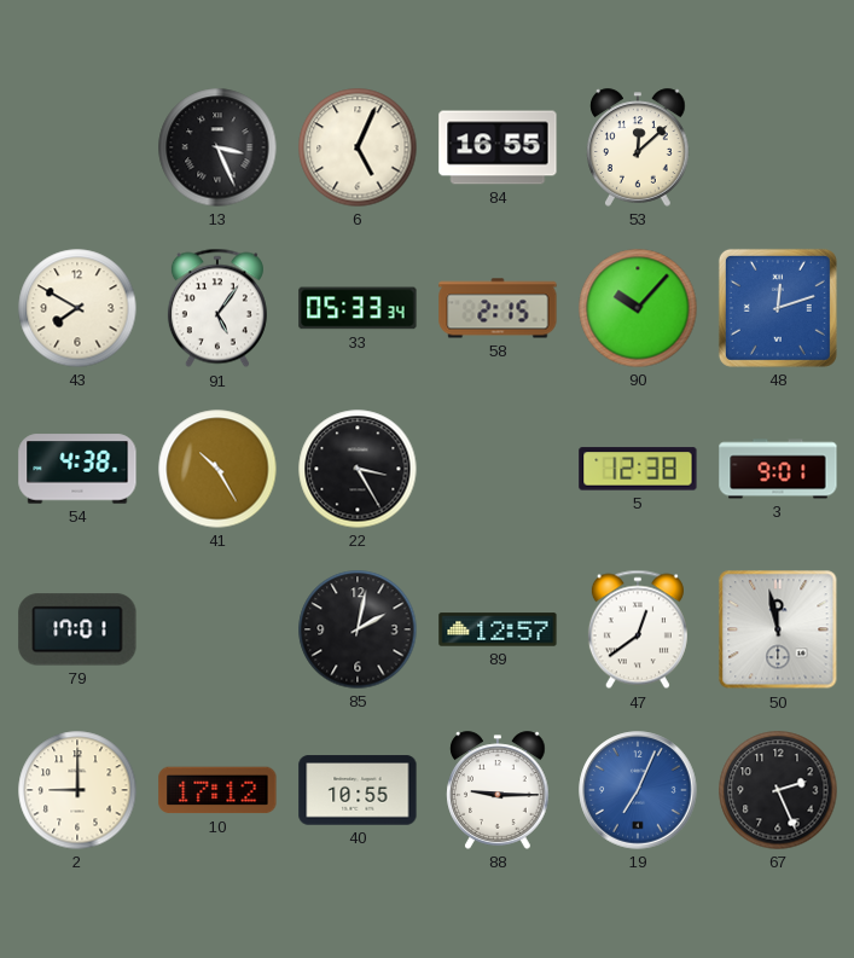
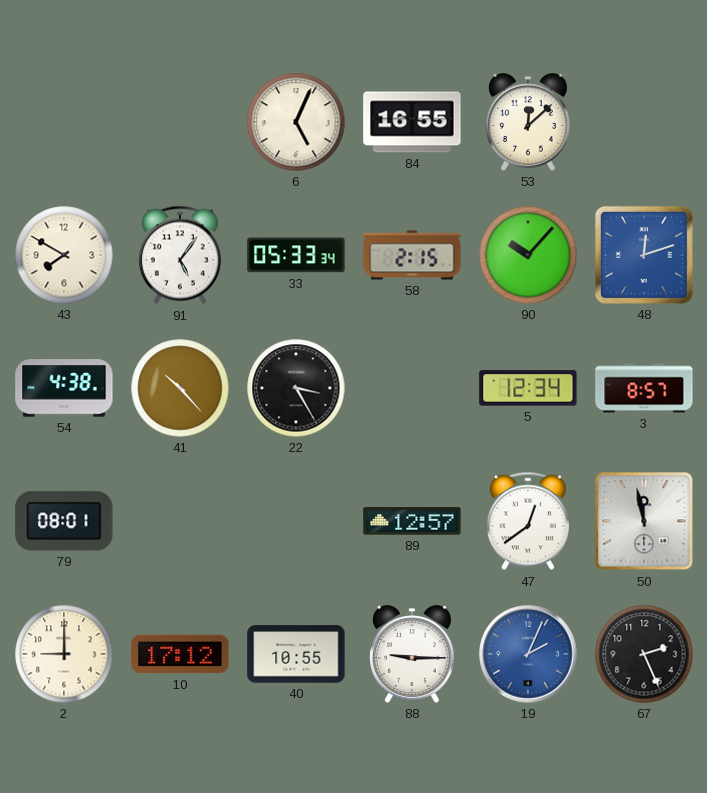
13: 3:26 -> none (217, 147)
41: 10:25 -> 10:23 (180, 388)
5: 12:38 -> 12:34 (528, 388)
3: 9:01 -> 8:57 (644, 388)
79: 17:01 -> 08:01 (64, 521)
85: 2:02 -> none (358, 629)
19: 7:04 -> 2:04 (528, 654)
